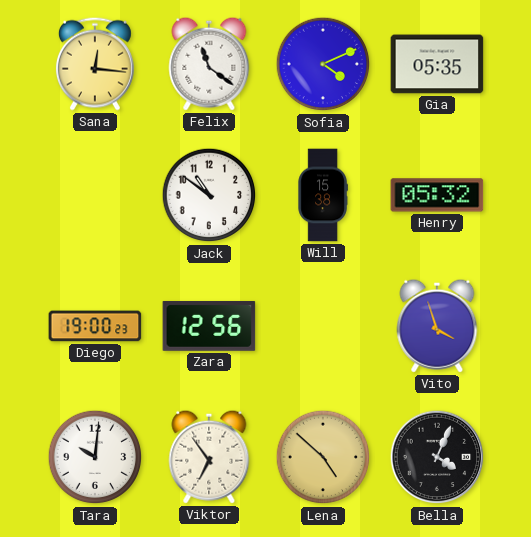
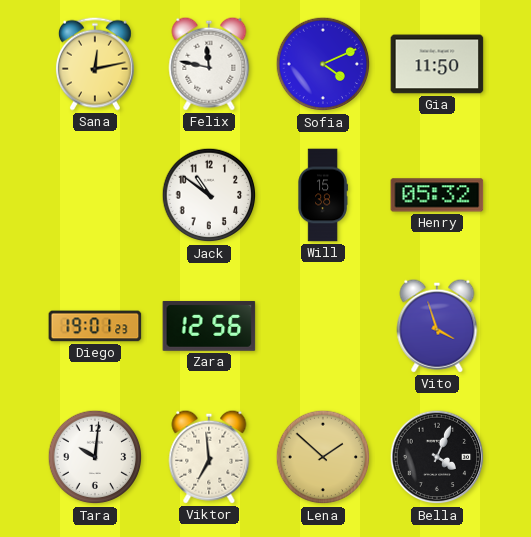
Sana: 12:16 -> 12:13 (95, 64)
Felix: 11:21 -> 11:47 (209, 64)
Gia: 05:35 -> 11:50 (437, 64)
Diego: 19:00 -> 19:01 (95, 326)
Viktor: 6:54 -> 6:59 (209, 457)
Lena: 4:52 -> 1:52 (323, 457)
